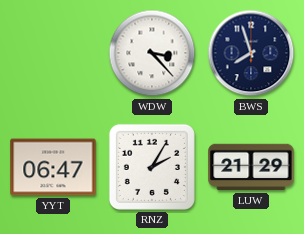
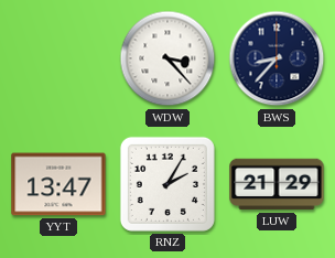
BWS: 7:57 -> 8:37 (277, 58)
YYT: 06:47 -> 13:47 (58, 184)
